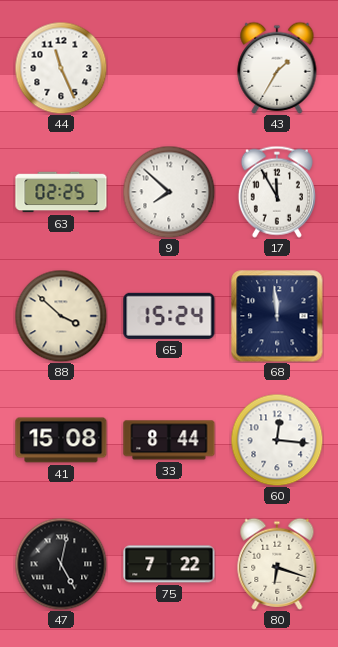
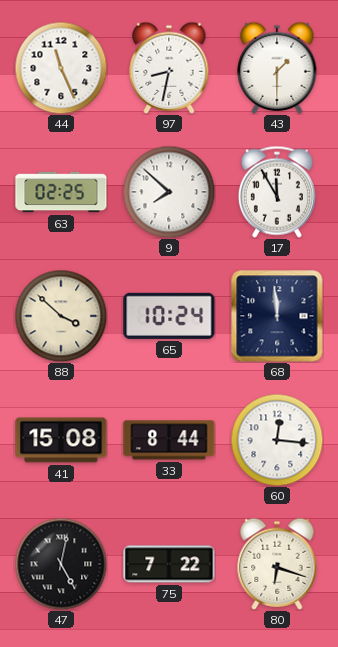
97: none -> 8:32 (169, 68)
43: 1:35 -> 1:30 (277, 68)
65: 15:24 -> 10:24 (169, 316)
